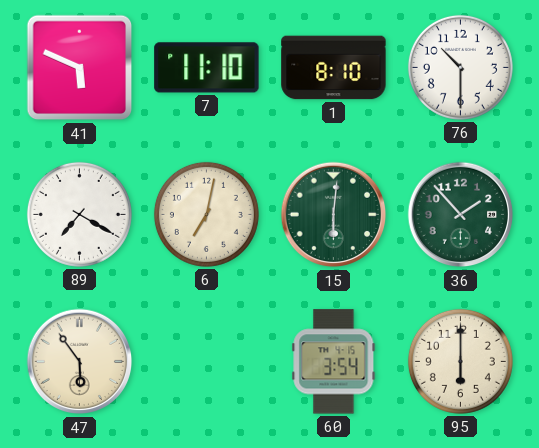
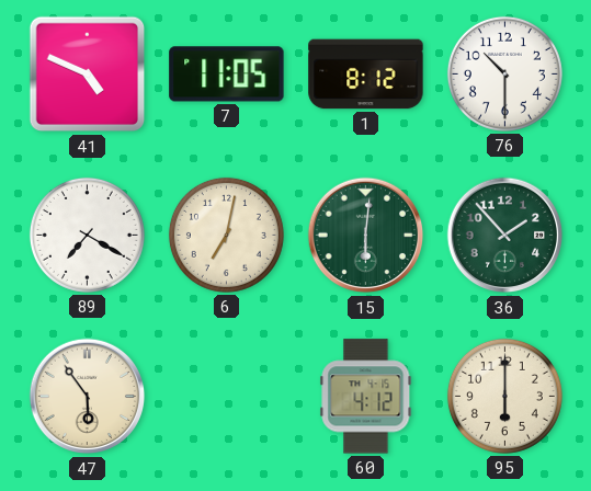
41: 5:49 -> 4:49 (88, 75)
7: 11:10 -> 11:05 (227, 75)
1: 8:10 -> 8:12 (366, 75)
60: 3:54 -> 4:12 (366, 397)
